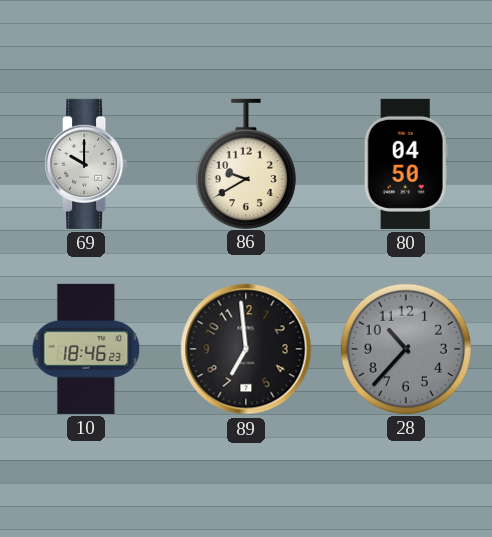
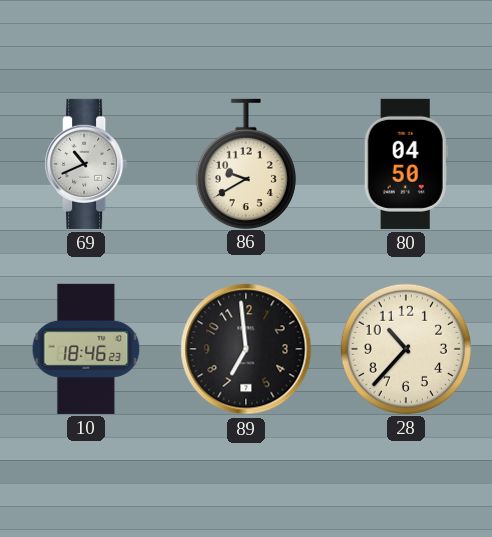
69: 10:00 -> 10:41 (86, 164)
28 dial: grey -> cream (406, 349)
